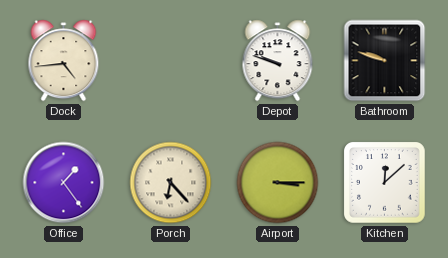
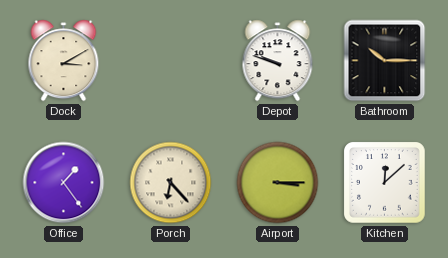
Dock: 4:44 -> 3:10 (64, 61)
Bathroom: 9:48 -> 10:15 (385, 61)
